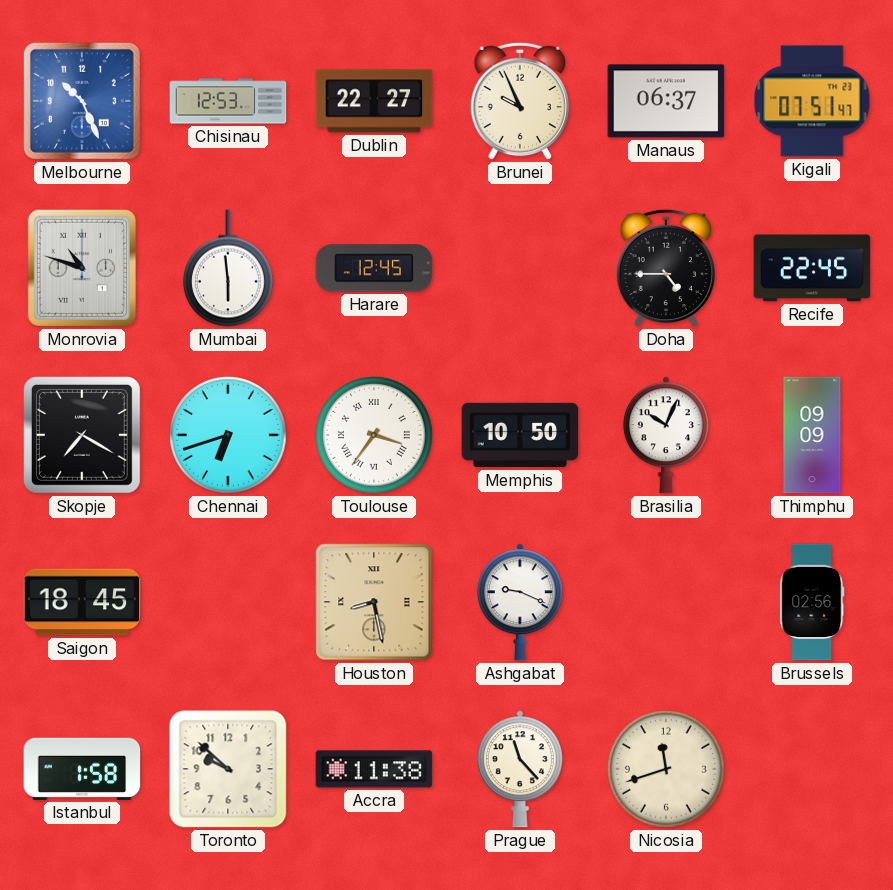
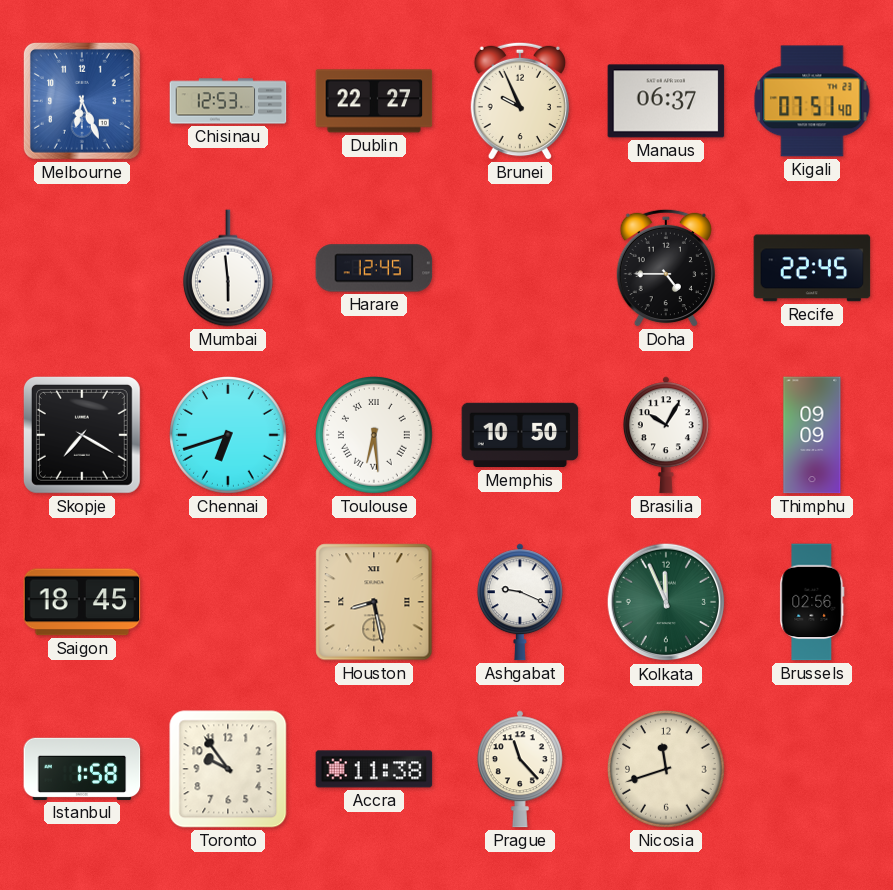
Melbourne: 10:26 -> 6:26 (82, 101)
Kigali: 07:51:47 -> 07:51:40 (812, 101)
Monrovia: 10:48 -> none (82, 268)
Toulouse: 3:36 -> 6:29 (375, 436)
Brasilia: 10:04 -> 10:05 (666, 435)
Kolkata: none -> 11:56 (666, 602)
Toronto: 9:52 -> 9:54 (228, 769)
